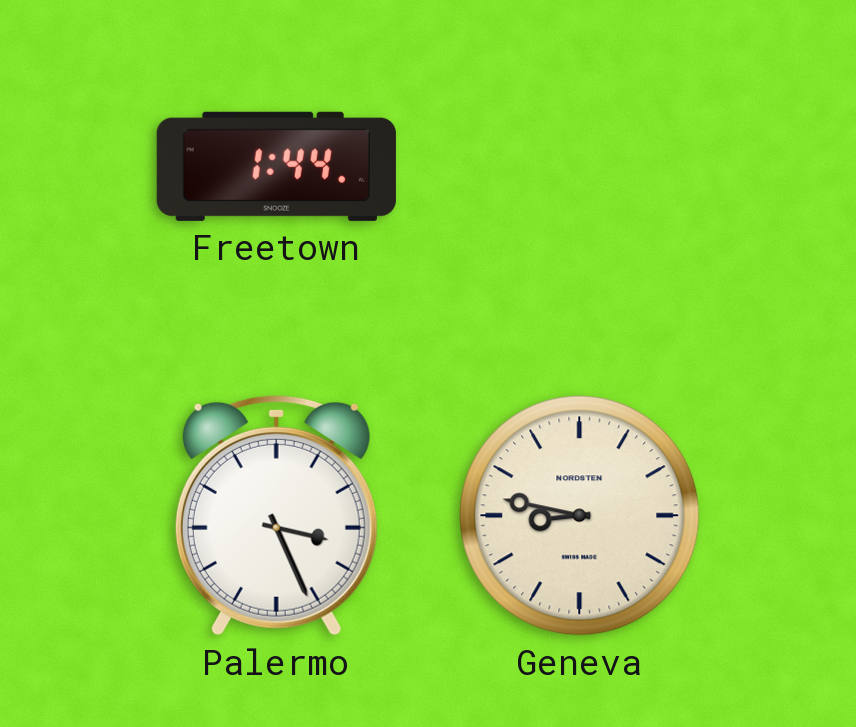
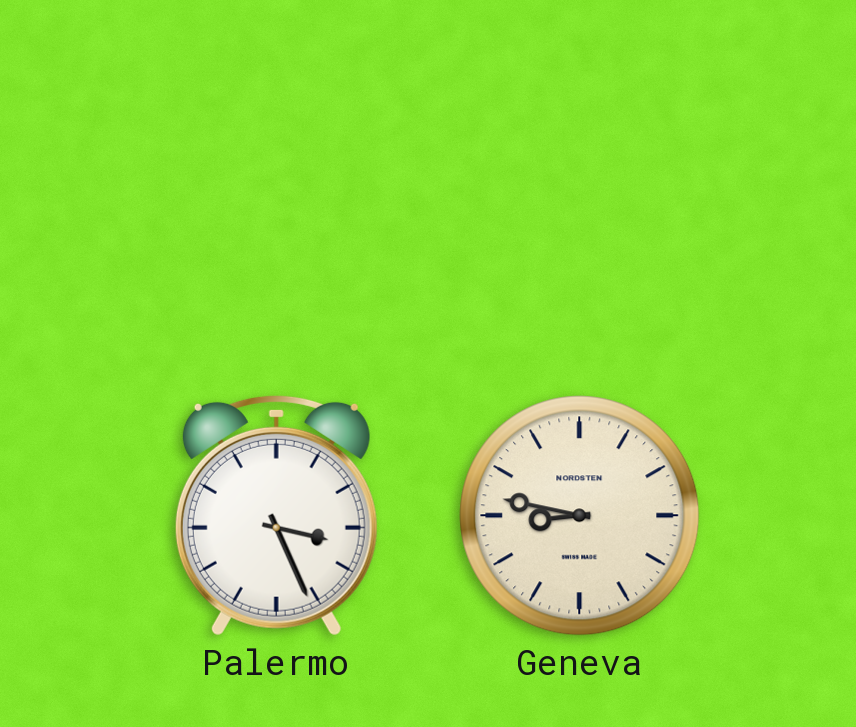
Freetown: 1:44 -> none (276, 166)
